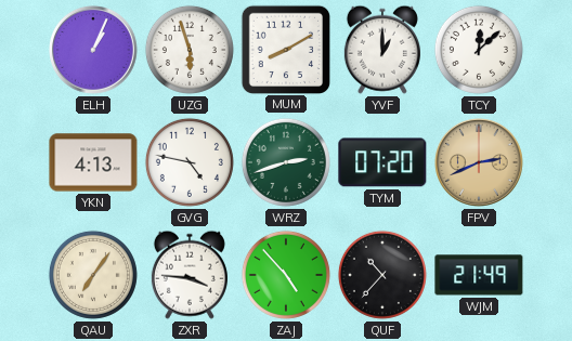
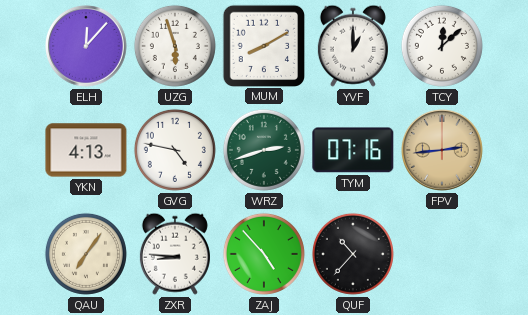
ELH: 1:04 -> 12:07 (87, 47)
TYM: 07:20 -> 07:16 (353, 150)
FPV: 2:41 -> 2:44 (443, 151)
ZXR: 3:46 -> 8:46 (175, 254)
WJM: 21:49 -> none (479, 275)
